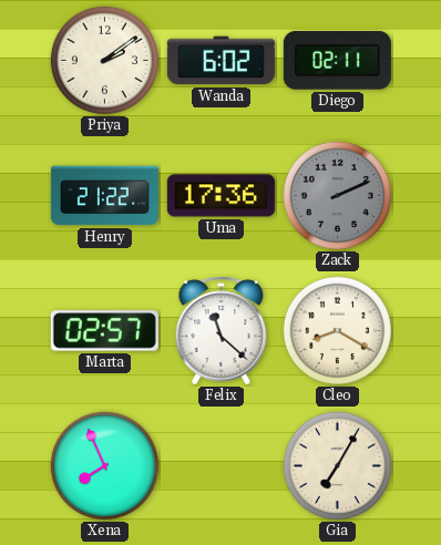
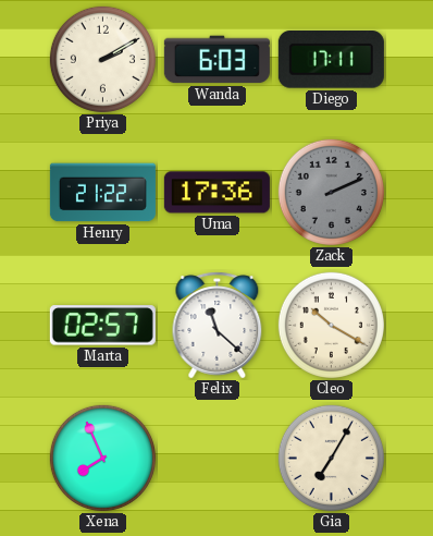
Priya: 2:09 -> 2:10 (102, 59)
Wanda: 6:02 -> 6:03 (216, 60)
Diego: 02:11 -> 17:11 (331, 60)
Cleo: 8:20 -> 10:20 (331, 325)
